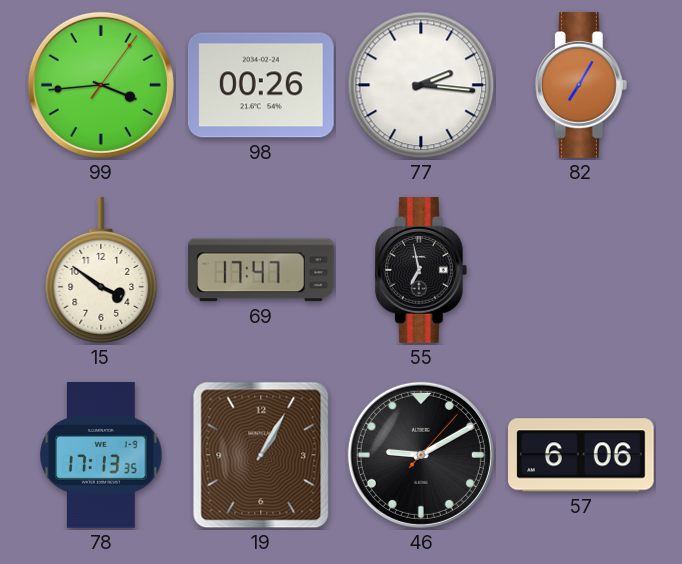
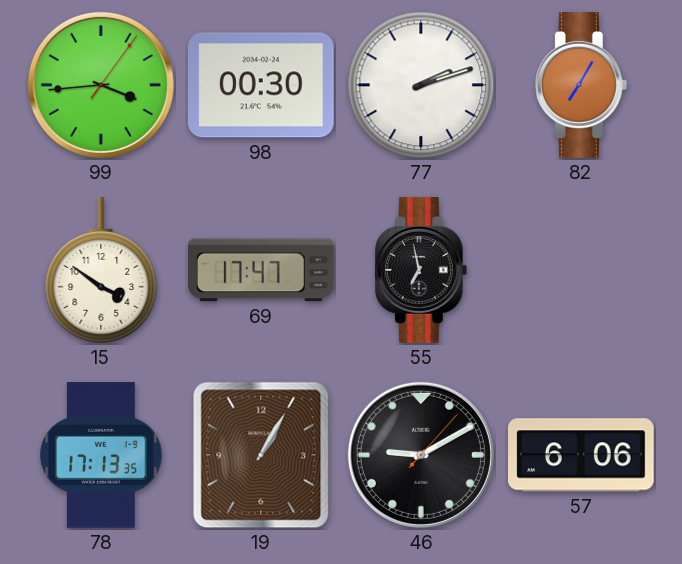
98: 00:26 -> 00:30 (261, 85)
77: 2:16 -> 2:12 (421, 85)
